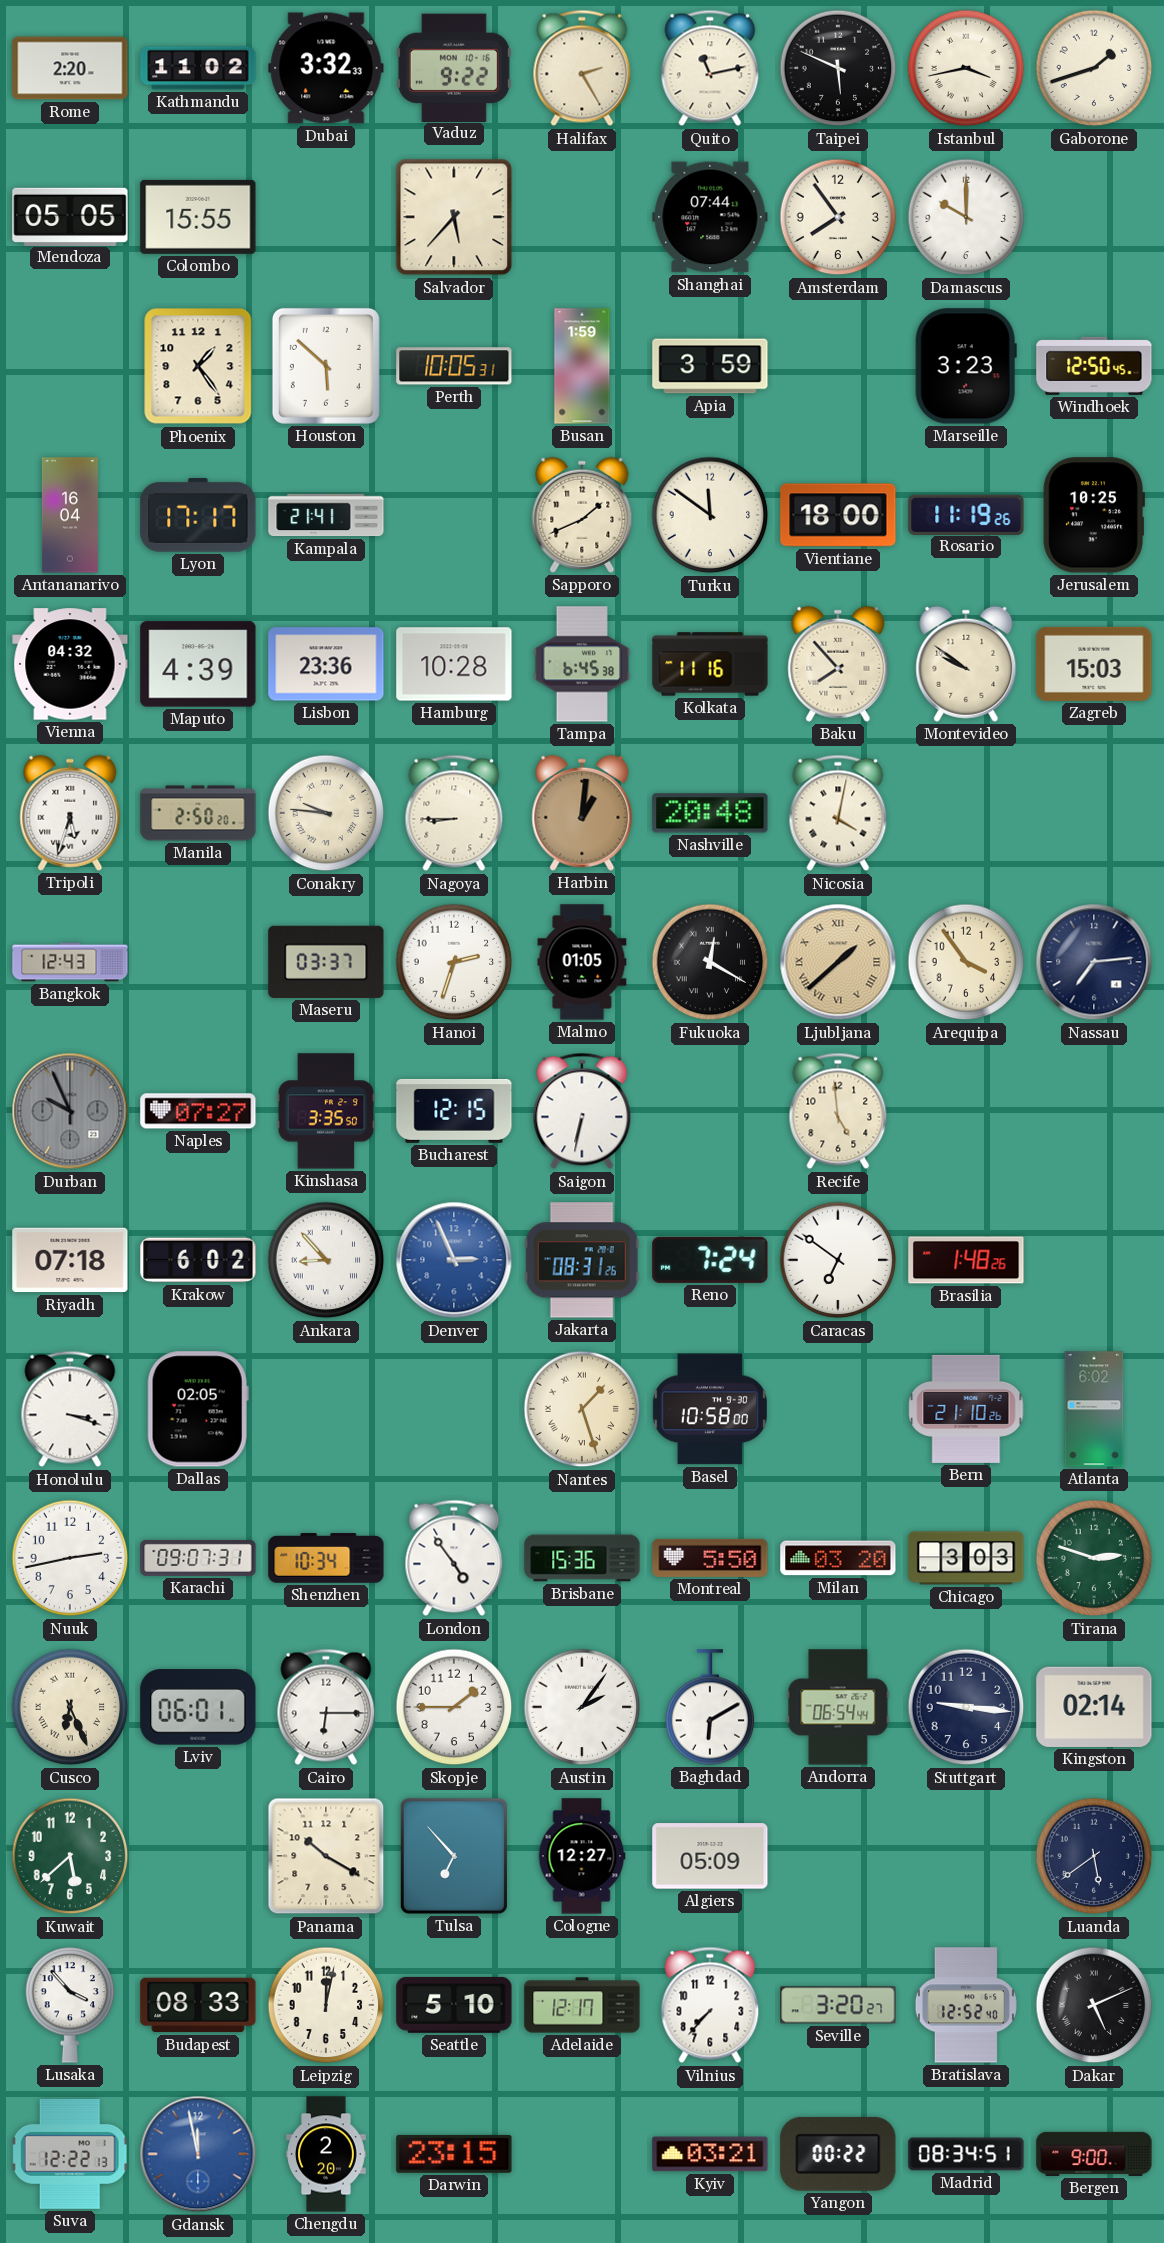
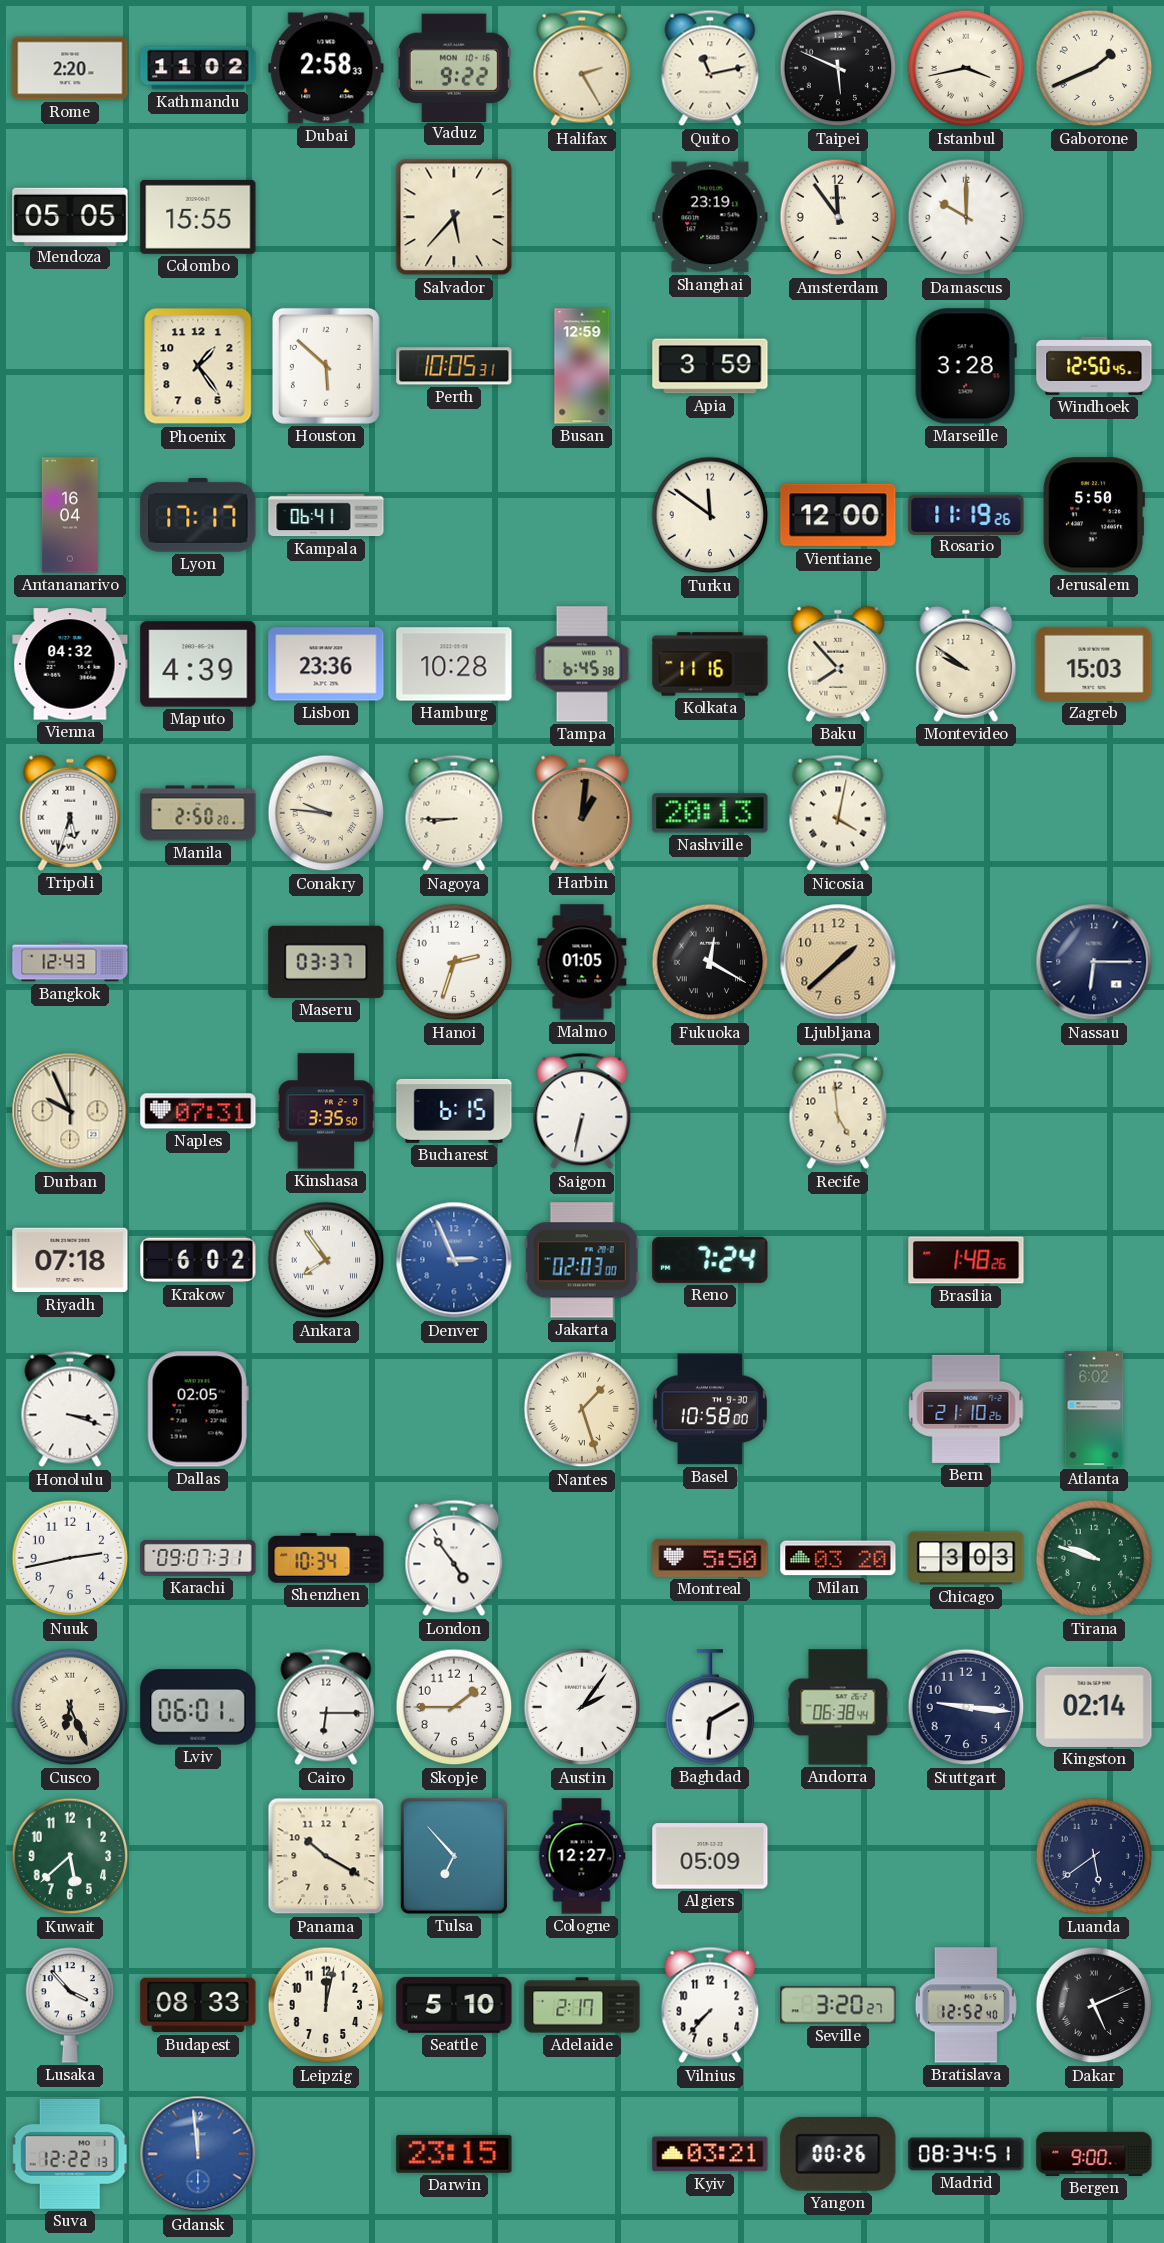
Dubai: 3:32 -> 2:58 (326, 68)
Gaborone: 1:42 -> 1:41 (1094, 68)
Shanghai: 07:44 -> 23:19 (710, 217)
Amsterdam: 7:54 -> 11:54 (838, 217)
Busan: 1:59 -> 12:59 (582, 366)
Marseille: 3:23 -> 3:28 (966, 366)
Kampala: 21:41 -> 06:41 (326, 515)
Sapporo: 1:41 -> none (582, 515)
Vientiane: 18:00 -> 12:00 (838, 515)
Jerusalem: 10:25 -> 5:50 (1094, 515)
Nashville: 20:48 -> 20:13 (710, 813)
Ljubljana numerals: Roman -> Arabic (838, 962)
Arequipa: 3:54 -> none (966, 962)
Nassau: 7:14 -> 6:15 (1094, 962)
Durban dial: grey -> cream (70, 1111)
Naples: 07:27 -> 07:31 (198, 1111)
Bucharest: 12:15 -> 6:15 (454, 1111)
Ankara: 8:53 -> 7:54 (326, 1260)
Jakarta: 08:31 -> 02:03 (582, 1260)
Caracas: 6:51 -> none (838, 1260)
Brisbane: 15:36 -> none (582, 1558)
Tirana: 2:48 -> 9:48 (1094, 1558)
Andorra: 06:54 -> 06:38 (838, 1707)
Adelaide: 12:17 -> 2:17 (582, 2005)
Gdansk: 11:58 -> 11:59 (198, 2154)
Chengdu: 2:20 -> none (326, 2154)
Yangon: 00:22 -> 00:26 (838, 2154)
